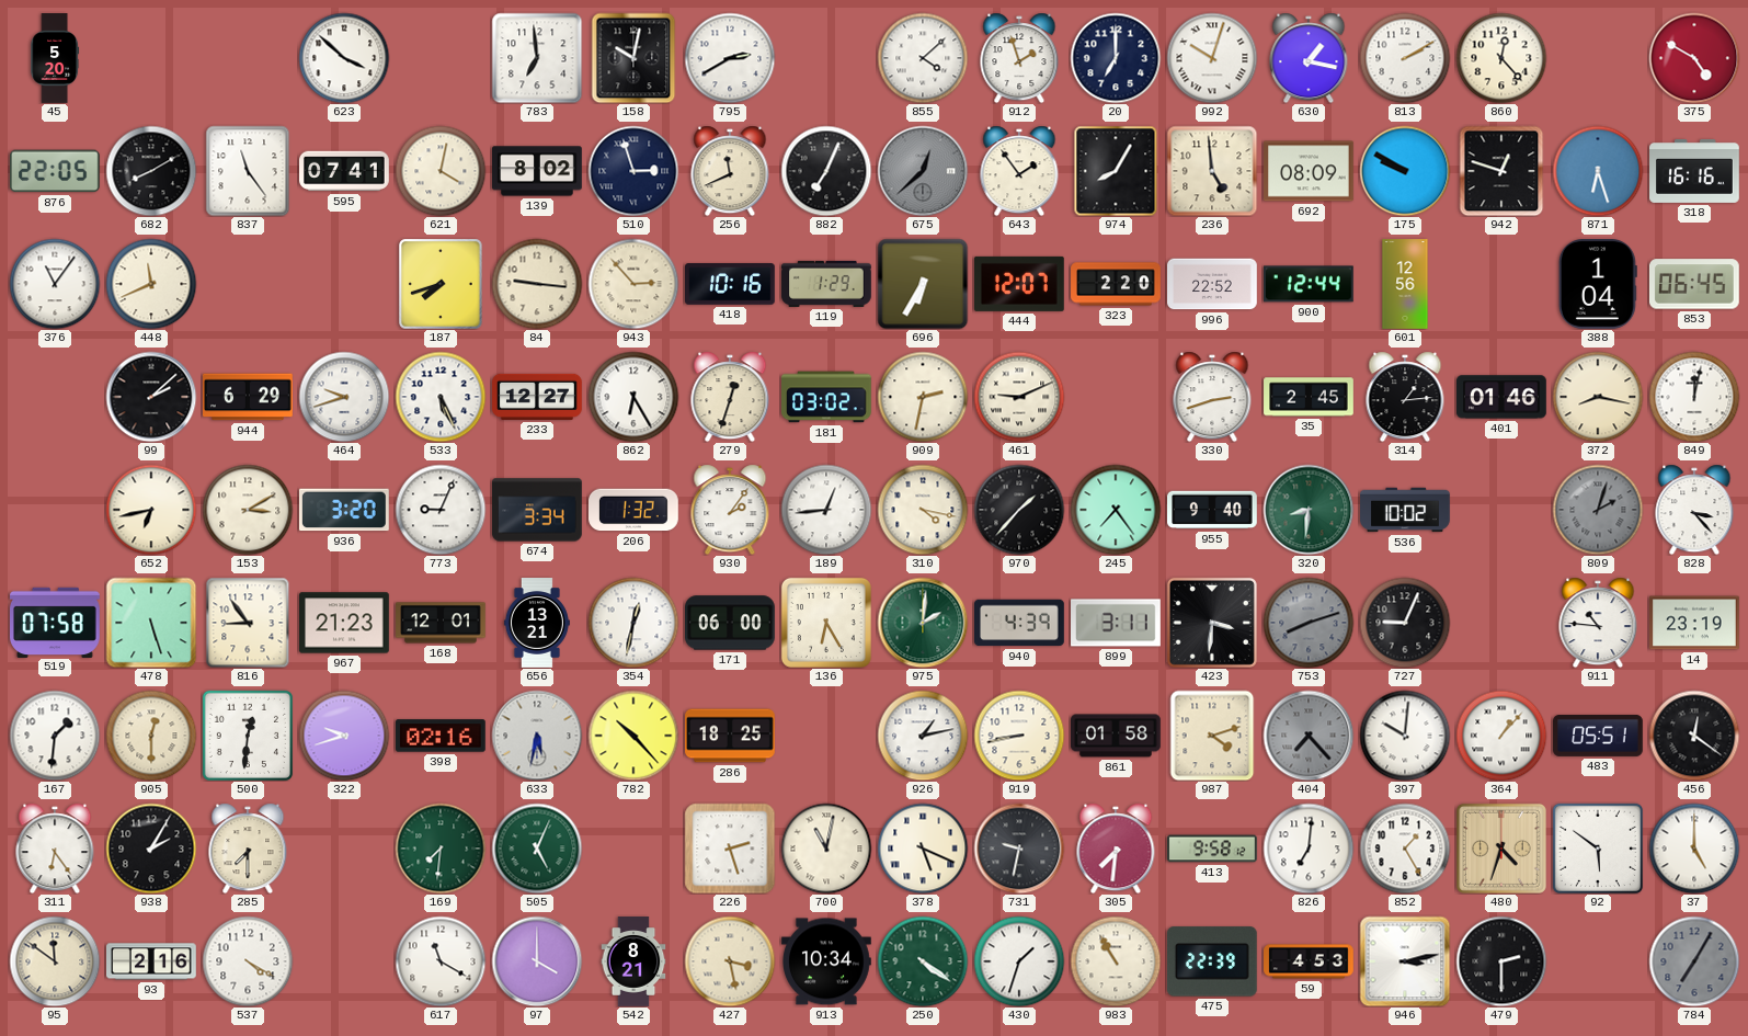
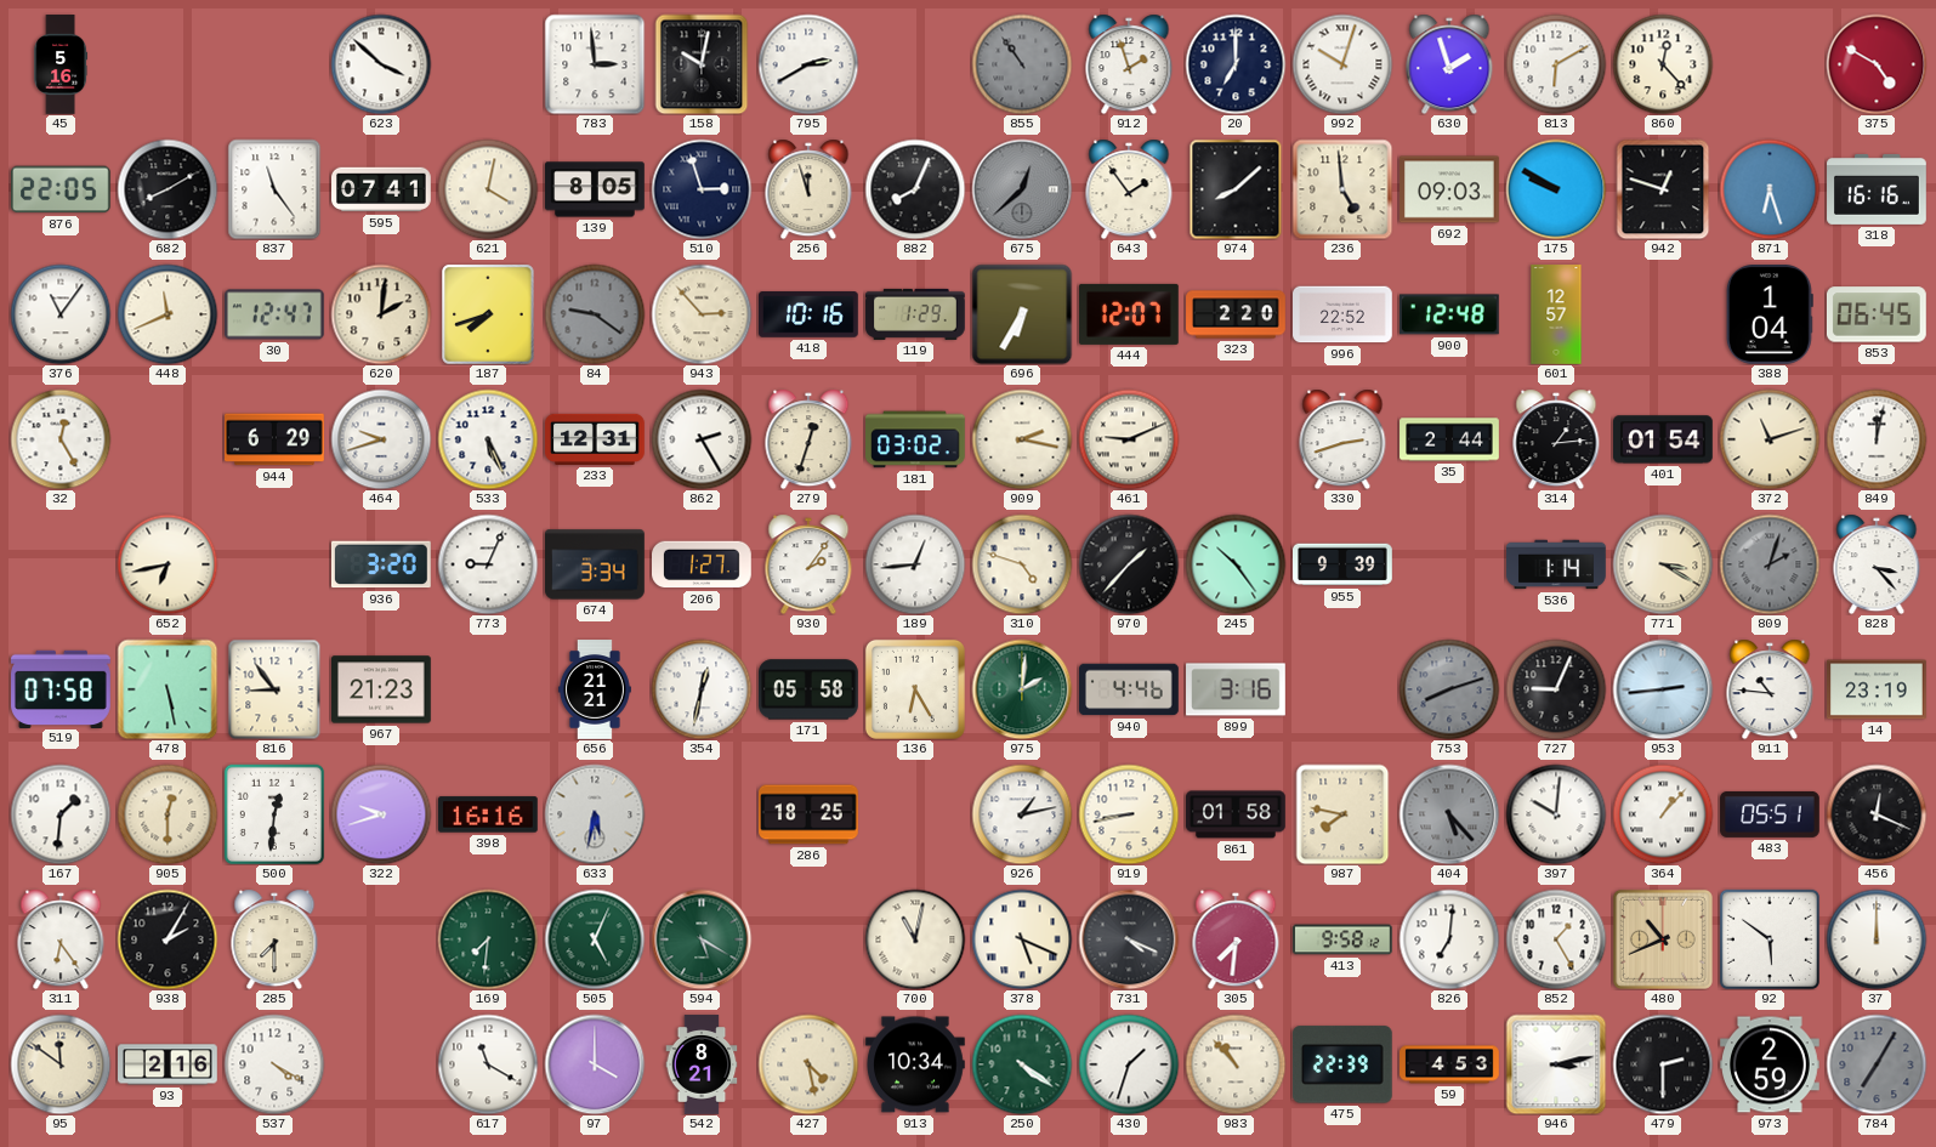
45: 5:20 -> 5:16 (61, 64)
783: 6:59 -> 2:59 (595, 64)
855: 4:08 -> 10:54 (1022, 64)
855 dial: white -> grey (1022, 64)
630: 1:17 -> 1:57 (1449, 64)
813: 2:10 -> 6:10 (1556, 64)
139: 8:02 -> 8:05 (596, 189)
256: 11:41 -> 11:57 (808, 189)
882: 7:04 -> 8:04 (915, 189)
974: 8:05 -> 8:08 (1236, 189)
692: 08:09 -> 09:03 (1450, 189)
30: none -> 12:47 (276, 314)
620: none -> 2:01 (381, 314)
84: 9:16 -> 9:21 (595, 314)
84 dial: cream -> grey (595, 314)
900: 12:44 -> 12:48 (1449, 314)
601: 12:56 -> 12:57 (1556, 314)
32: none -> 12:25 (61, 439)
99: 2:08 -> none (151, 397)
233: 12:27 -> 12:31 (595, 439)
862: 6:25 -> 2:25 (702, 439)
909: 2:32 -> 2:17 (1022, 439)
35: 2:45 -> 2:44 (1449, 439)
401: 01:46 -> 01:54 (1664, 439)
372: 8:17 -> 11:12 (1770, 439)
153: 3:10 -> none (248, 510)
206: 1:32 -> 1:27 (703, 564)
310: 4:17 -> 4:48 (1022, 564)
245: 7:24 -> 10:24 (1236, 564)
955: 9:40 -> 9:39 (1344, 564)
320: 8:31 -> none (1309, 510)
536: 10:02 -> 1:14 (1556, 564)
771: none -> 3:20 (1663, 564)
478: 5:27 -> 5:28 (168, 689)
168: 12:01 -> none (441, 623)
656: 13:21 -> 21:21 (595, 689)
171: 06:00 -> 05:58 (810, 689)
940: 4:39 -> 4:46 (1130, 689)
899: 3:11 -> 3:16 (1237, 689)
423: 3:31 -> none (1212, 623)
953: none -> 2:44 (1663, 689)
398: 02:16 -> 16:16 (489, 814)
782: 10:23 -> none (633, 736)
987: 4:12 -> 7:47 (1342, 814)
404: 7:23 -> 5:23 (1449, 814)
456: 12:21 -> 12:19 (1877, 814)
594: none -> 5:20 (702, 939)
226: 2:27 -> none (730, 849)
731: 9:32 -> 4:19 (1129, 939)
480: 4:33 -> 10:41 (1663, 939)
37: 5:00 -> 12:00 (1877, 939)
427: 3:28 -> 4:28 (808, 1064)
983: 10:55 -> 10:53 (1236, 1064)
973: none -> 2:59 (1771, 1064)
